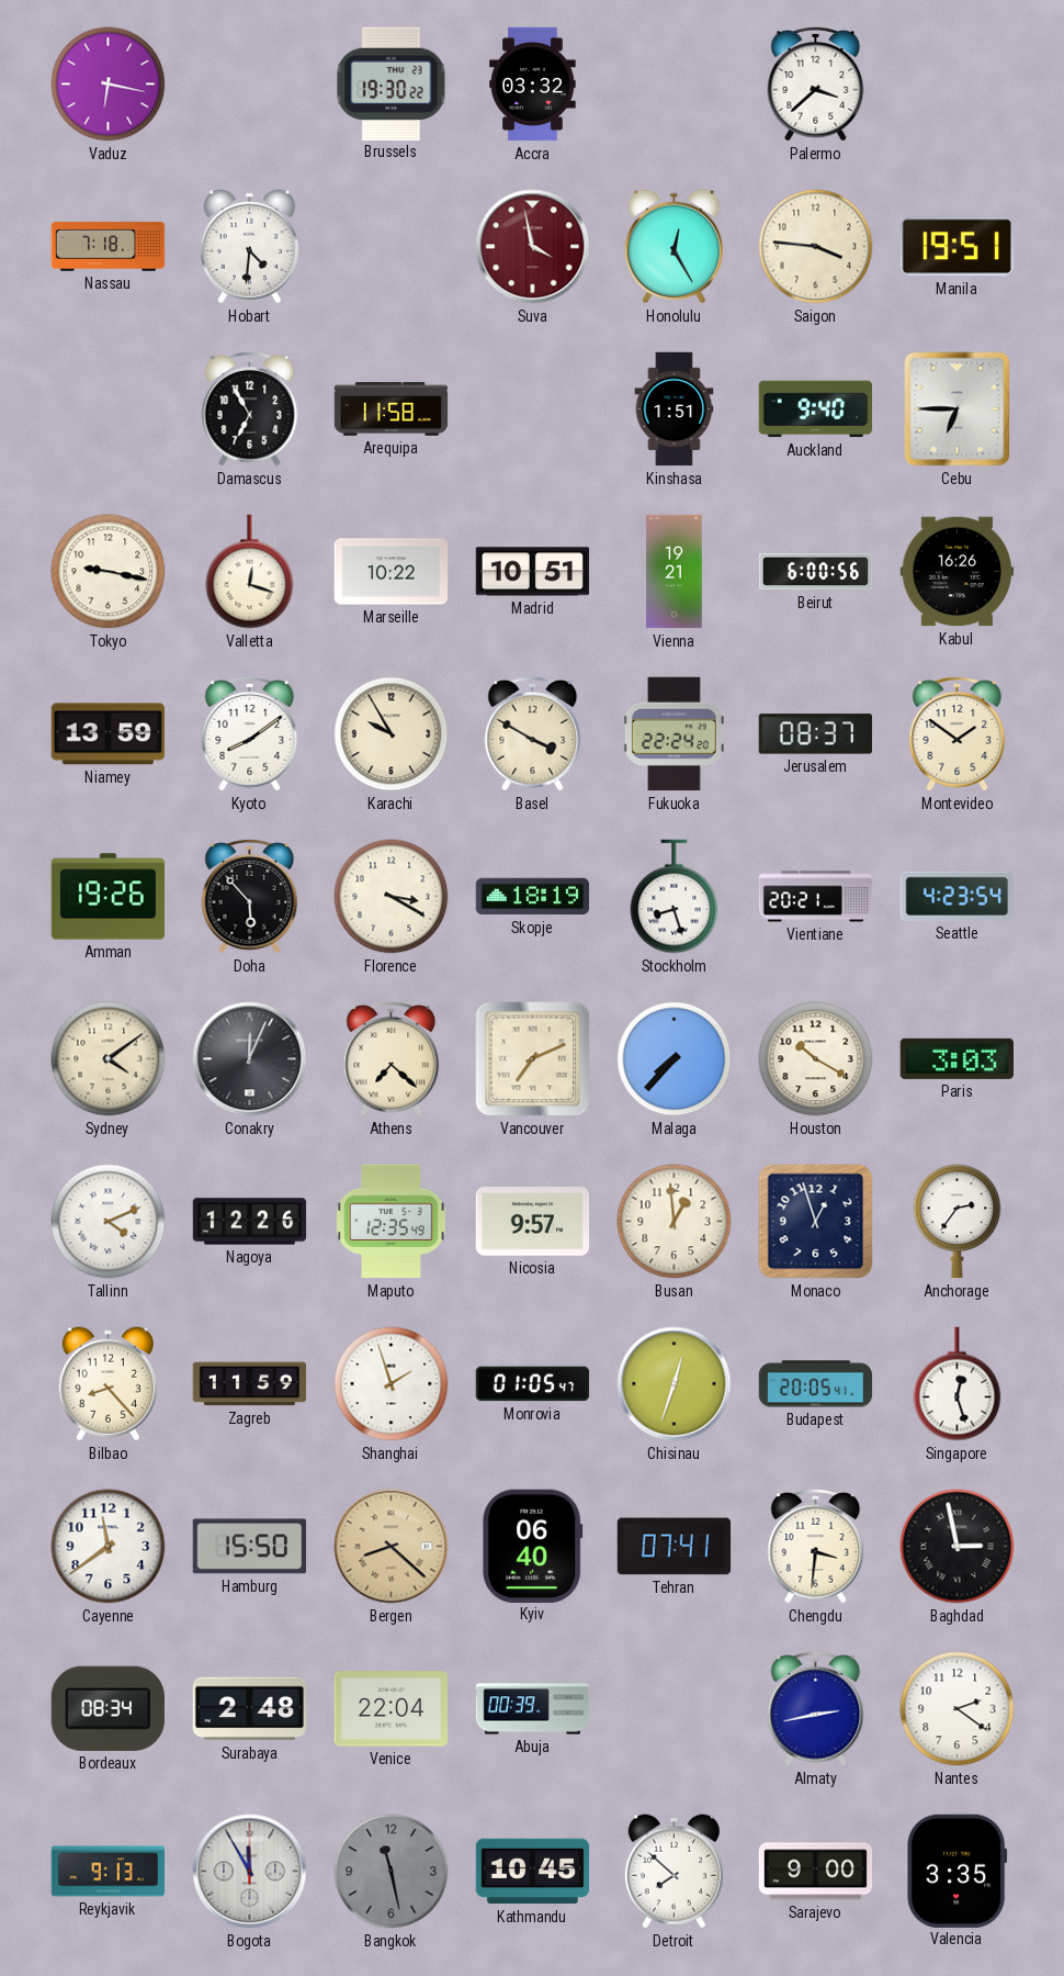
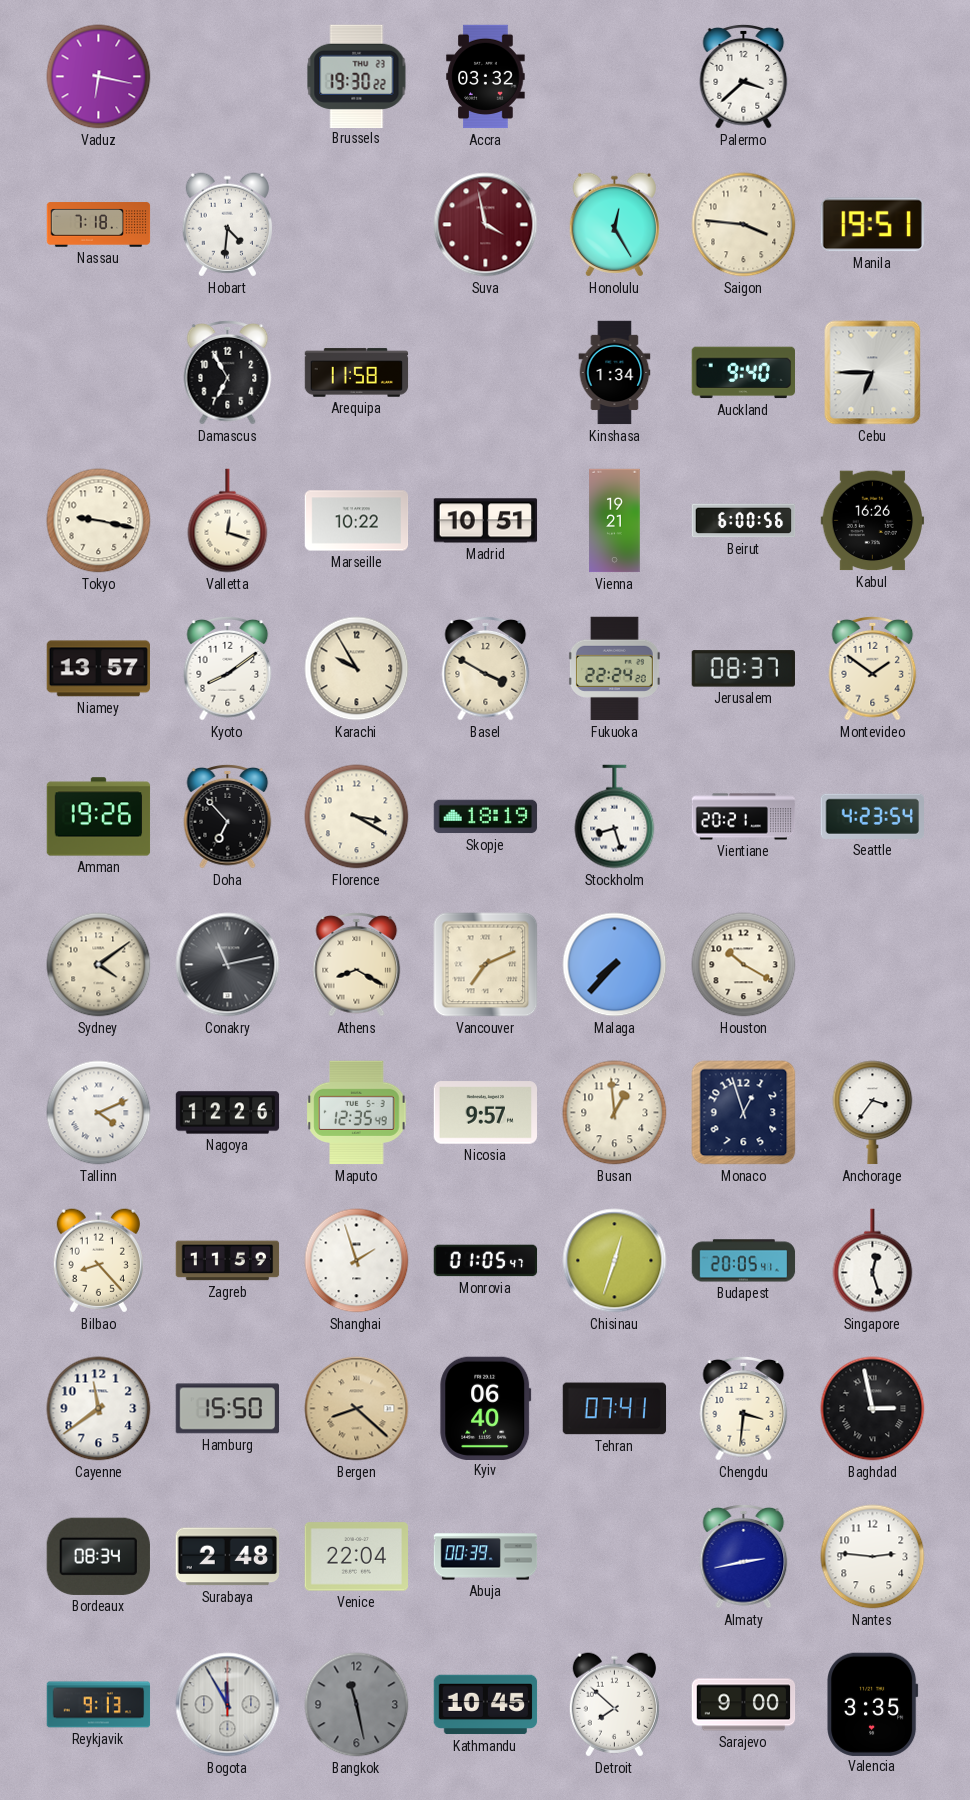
Kinshasa: 1:51 -> 1:34 (615, 373)
Niamey: 13:59 -> 13:57 (98, 669)
Doha: 5:53 -> 6:53 (228, 816)
Conakry: 12:04 -> 11:13 (228, 965)
Athens: 7:22 -> 8:20 (357, 964)
Paris: 3:03 -> none (958, 1058)
Anchorage: 2:36 -> 3:36 (873, 1113)
Nantes: 2:21 -> 2:46 (873, 1557)
